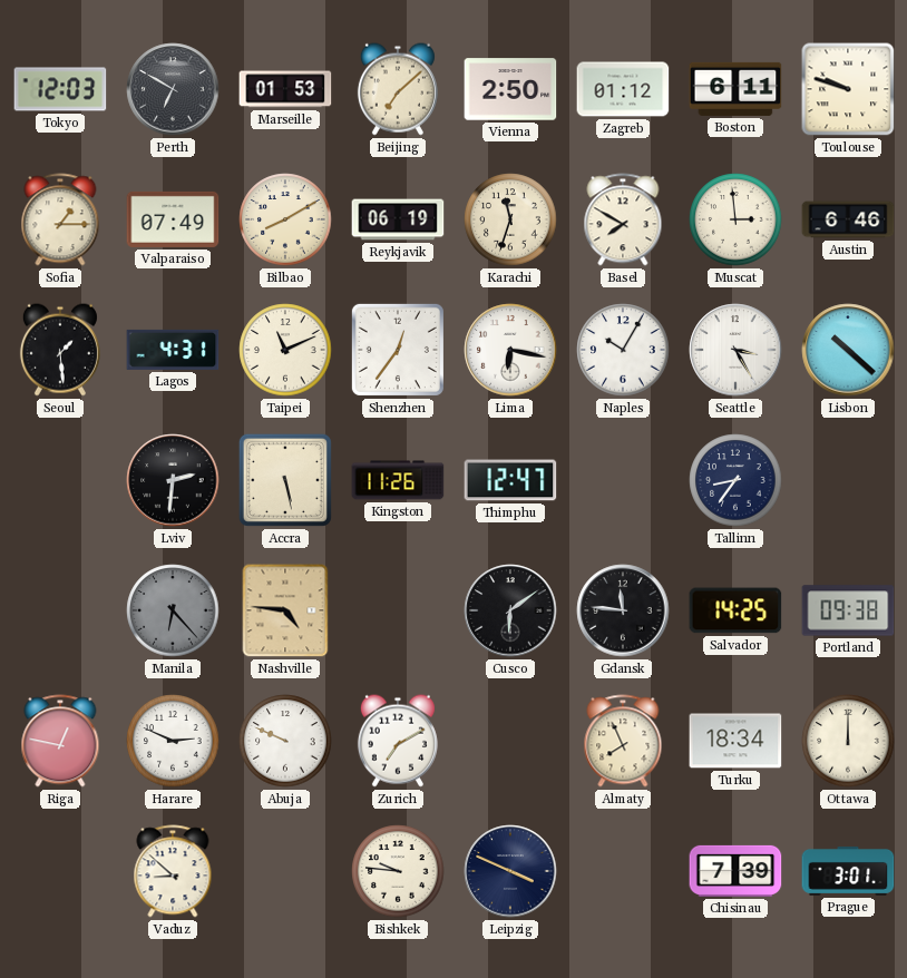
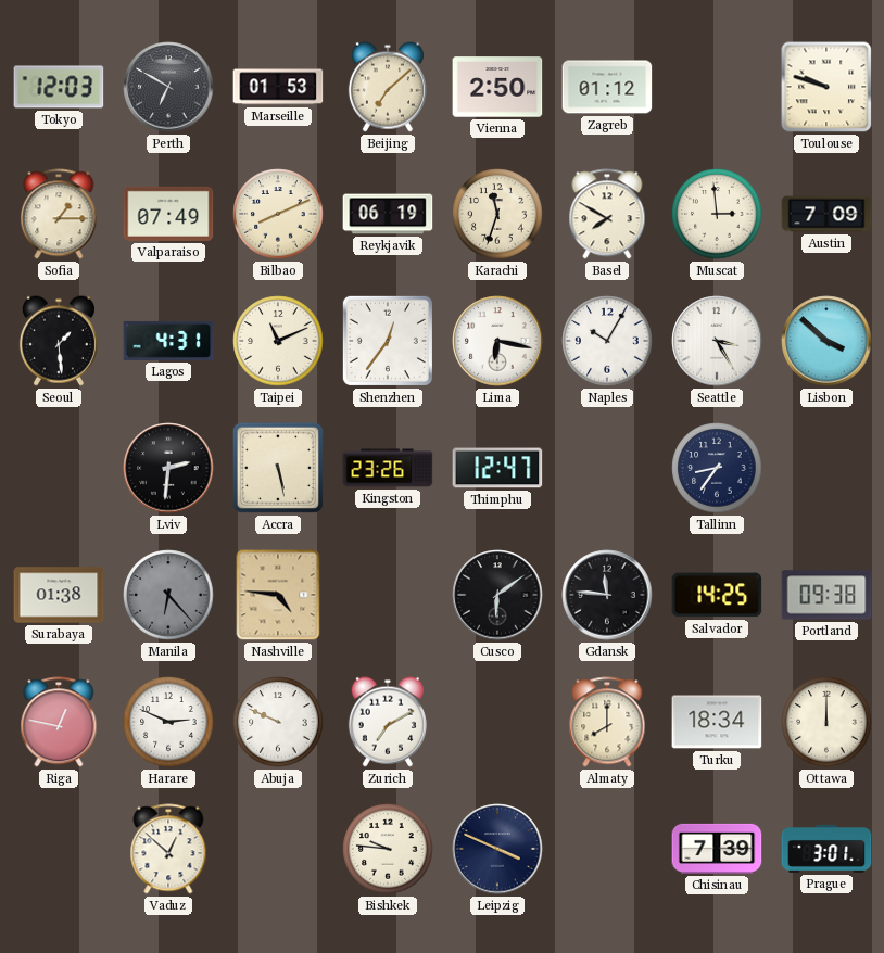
Boston: 6:11 -> none (735, 89)
Bilbao: 8:10 -> 8:11 (278, 214)
Austin: 6:46 -> 7:09 (826, 214)
Lisbon: 10:22 -> 3:52 (826, 341)
Kingston: 11:26 -> 23:26 (388, 468)
Surabaya: none -> 01:38 (59, 595)
Almaty: 7:56 -> 8:00 (607, 722)
Vaduz: 8:52 -> 12:52 (168, 849)
